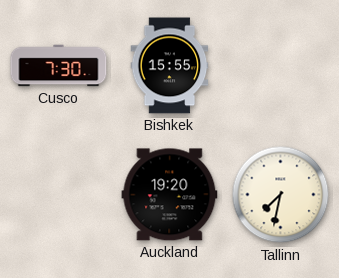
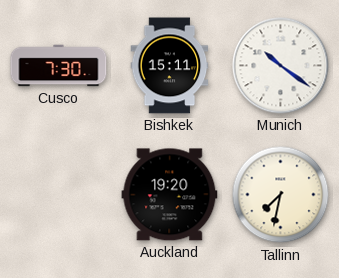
Bishkek: 15:55 -> 15:11 (170, 66)
Munich: none -> 10:21 (281, 66)
